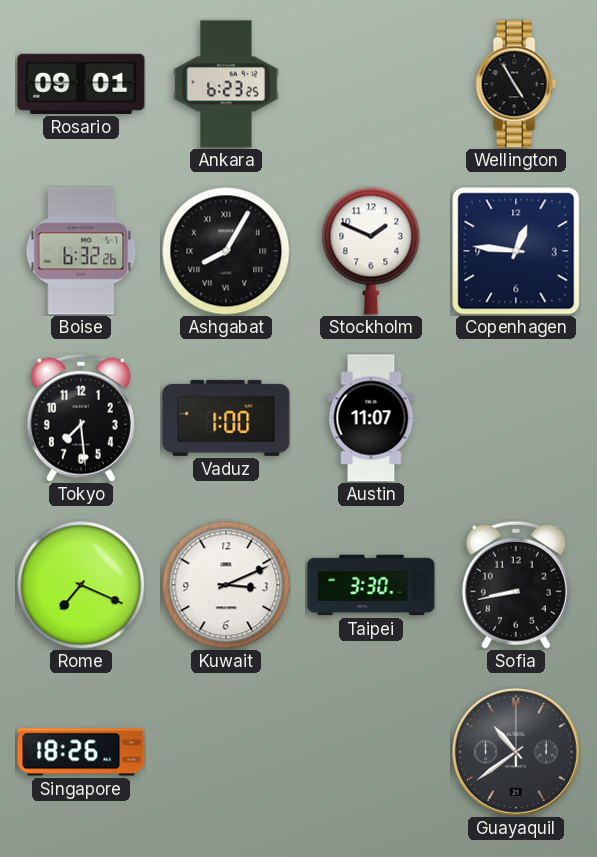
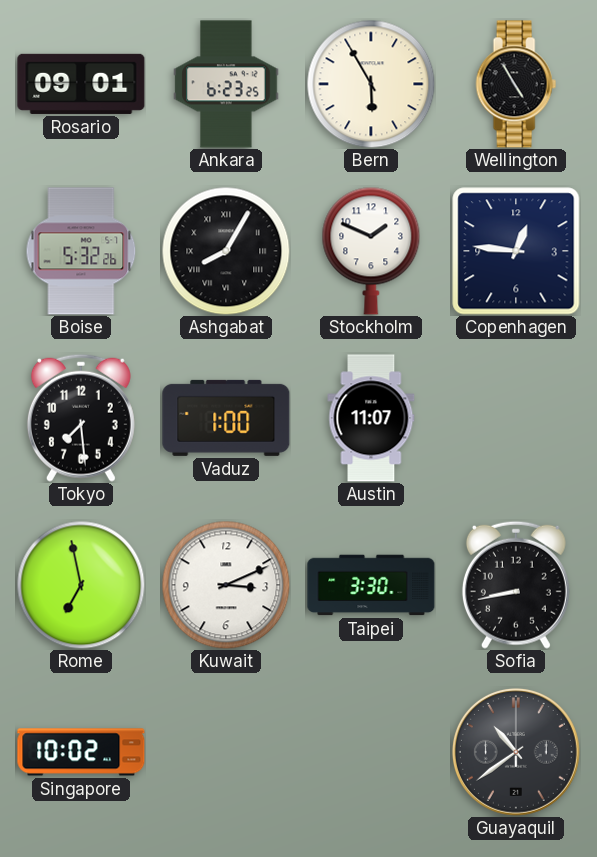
Bern: none -> 5:55 (371, 84)
Boise: 6:32 -> 5:32 (81, 251)
Rome: 7:19 -> 6:58 (81, 585)
Singapore: 18:26 -> 10:02 (81, 752)
